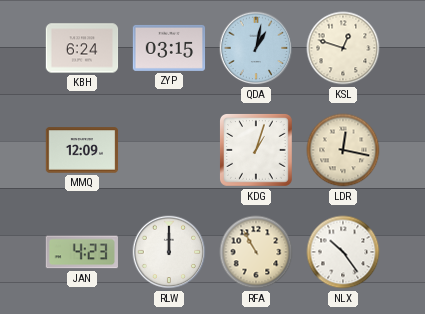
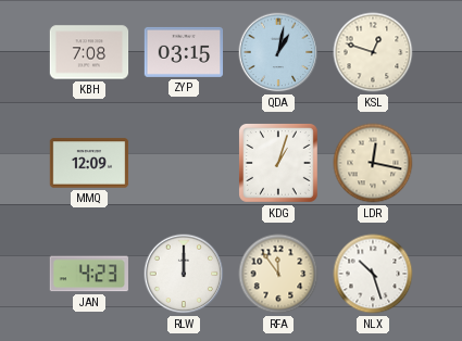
KBH: 6:24 -> 7:08 (89, 52)
RFA: 10:55 -> 11:54 (278, 274)
NLX: 10:24 -> 10:27 (373, 274)
